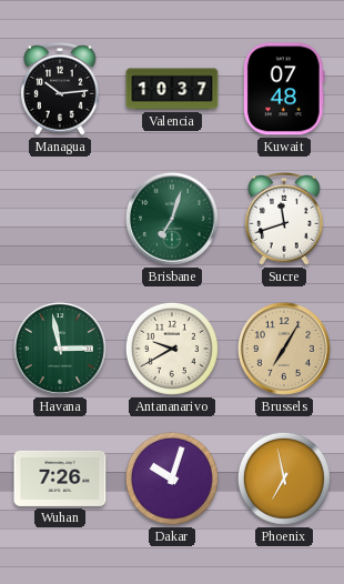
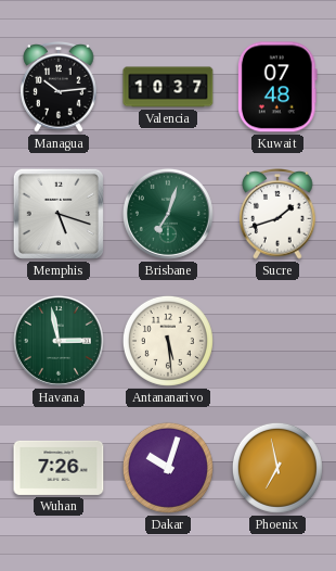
Memphis: none -> 5:18 (59, 214)
Sucre: 11:42 -> 1:42 (277, 215)
Antananarivo: 9:40 -> 5:29 (168, 341)
Brussels: 7:05 -> none (284, 349)
